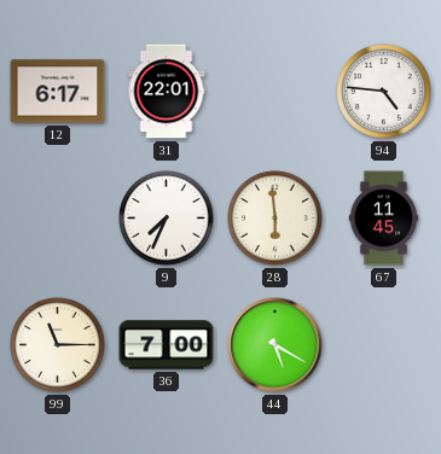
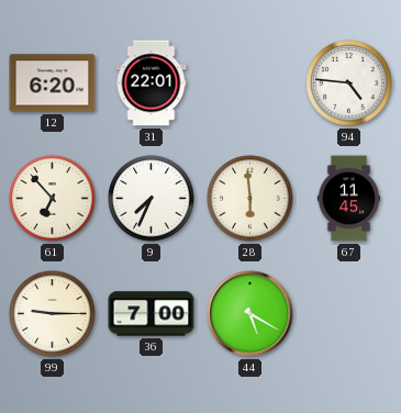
12: 6:17 -> 6:20 (53, 83)
61: none -> 6:53 (53, 199)
99: 11:15 -> 9:15 (53, 314)
